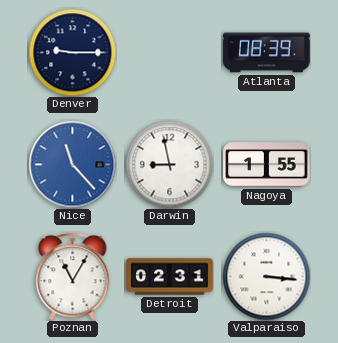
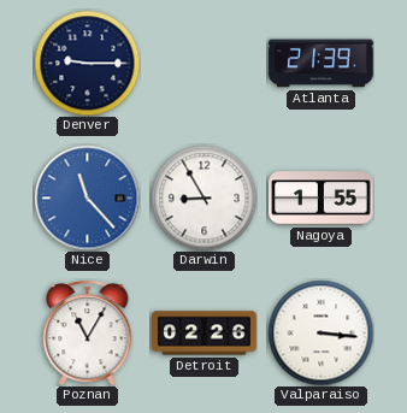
Atlanta: 08:39 -> 21:39 (322, 64)
Darwin: 8:58 -> 8:55 (203, 197)
Detroit: 02:31 -> 02:26 (205, 334)
